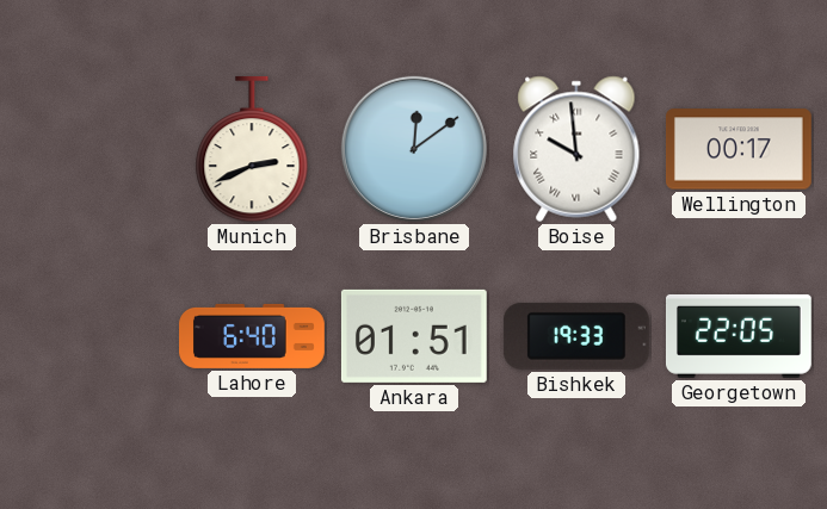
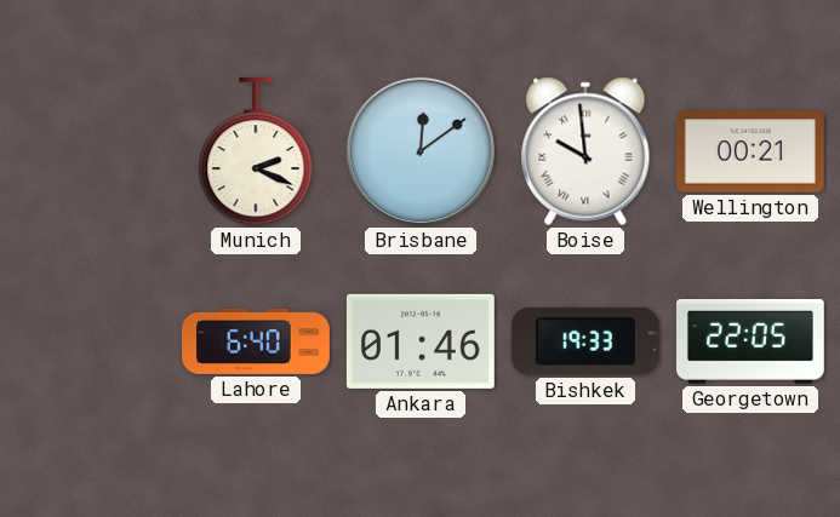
Munich: 2:41 -> 2:19 (256, 151)
Wellington: 00:17 -> 00:21 (750, 151)
Ankara: 01:51 -> 01:46 (421, 341)
